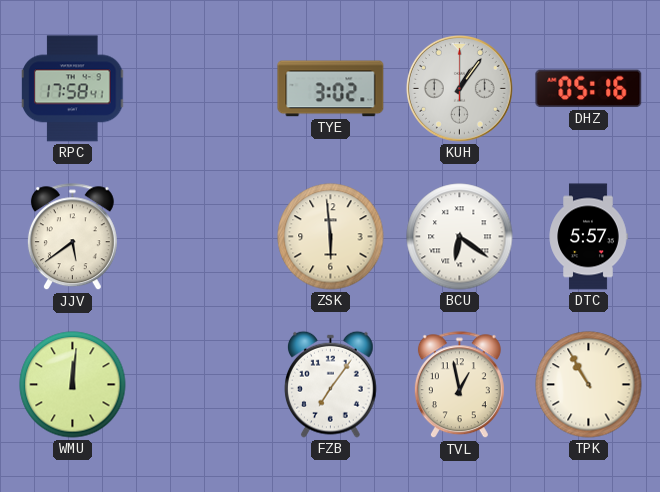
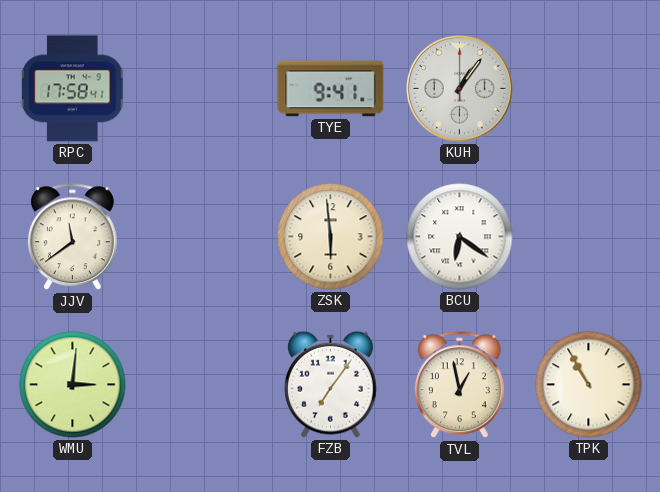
TYE: 3:02 -> 9:41 (331, 89)
DHZ: 05:16 -> none (589, 89)
JJV: 5:39 -> 11:39 (72, 237)
DTC: 5:57 -> none (588, 237)
WMU: 12:01 -> 3:01 (73, 385)
